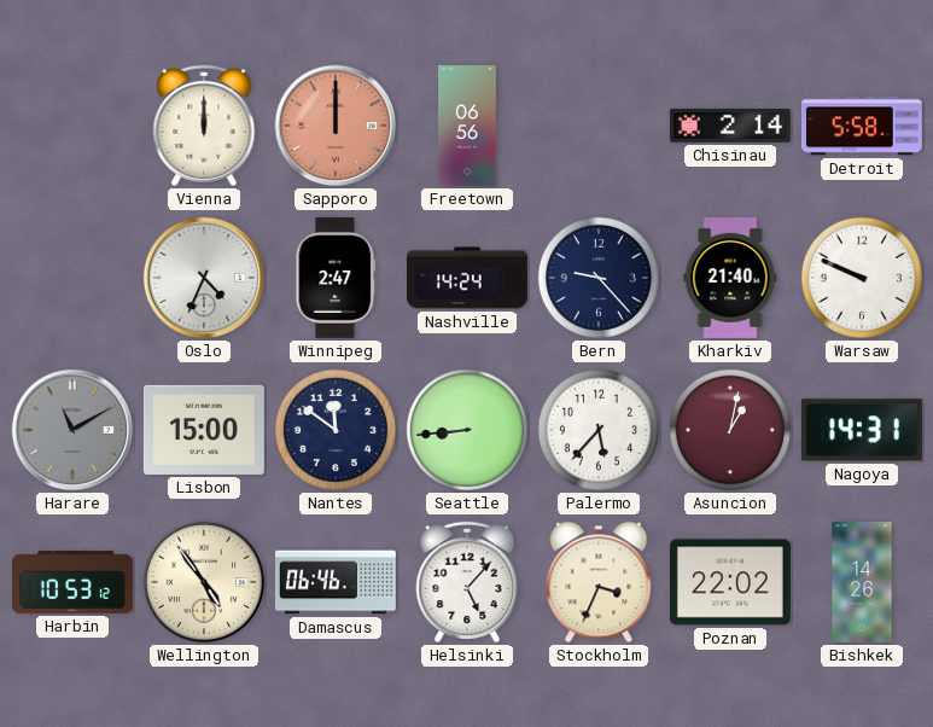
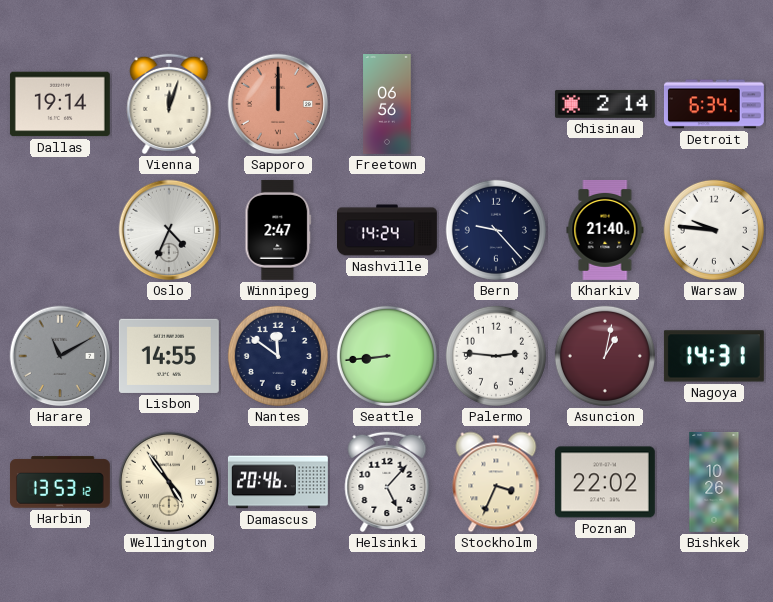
Dallas: none -> 19:14 (60, 104)
Vienna: 12:00 -> 12:03 (169, 104)
Detroit: 5:58 -> 6:34 (714, 104)
Warsaw: 9:49 -> 9:46 (714, 230)
Lisbon: 15:00 -> 14:55 (169, 356)
Palermo: 5:37 -> 2:46 (496, 356)
Harbin: 10:53 -> 13:53 (60, 482)
Damascus: 06:46 -> 20:46 (278, 482)
Bishkek: 14:26 -> 10:26 (714, 482)
